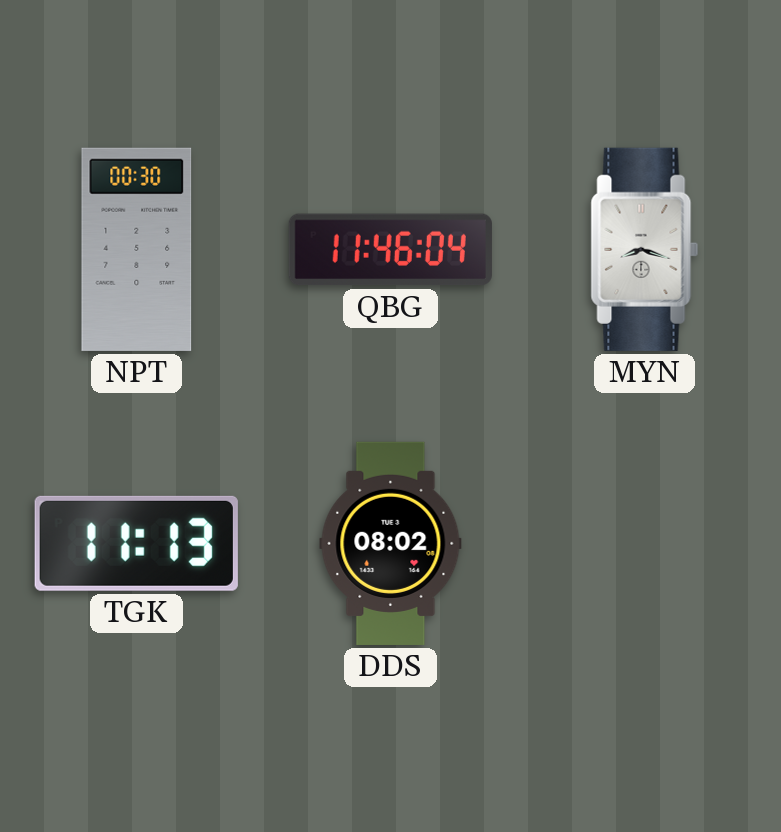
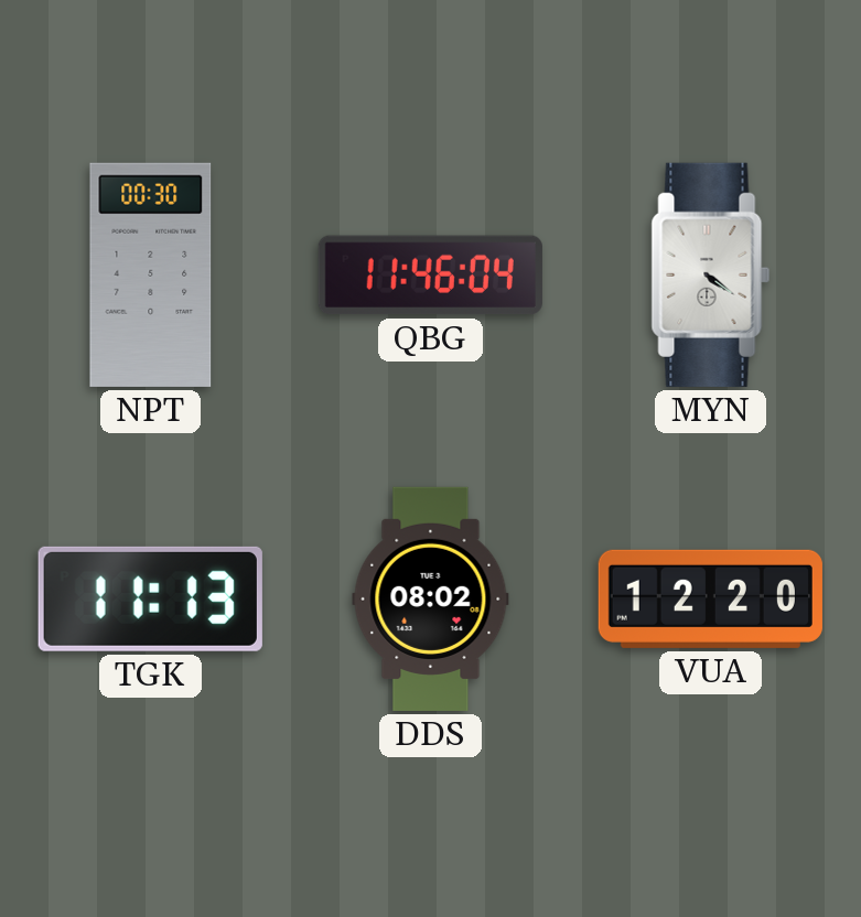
MYN: 8:18 -> 4:21 (711, 274)
VUA: none -> 12:20 (710, 598)
